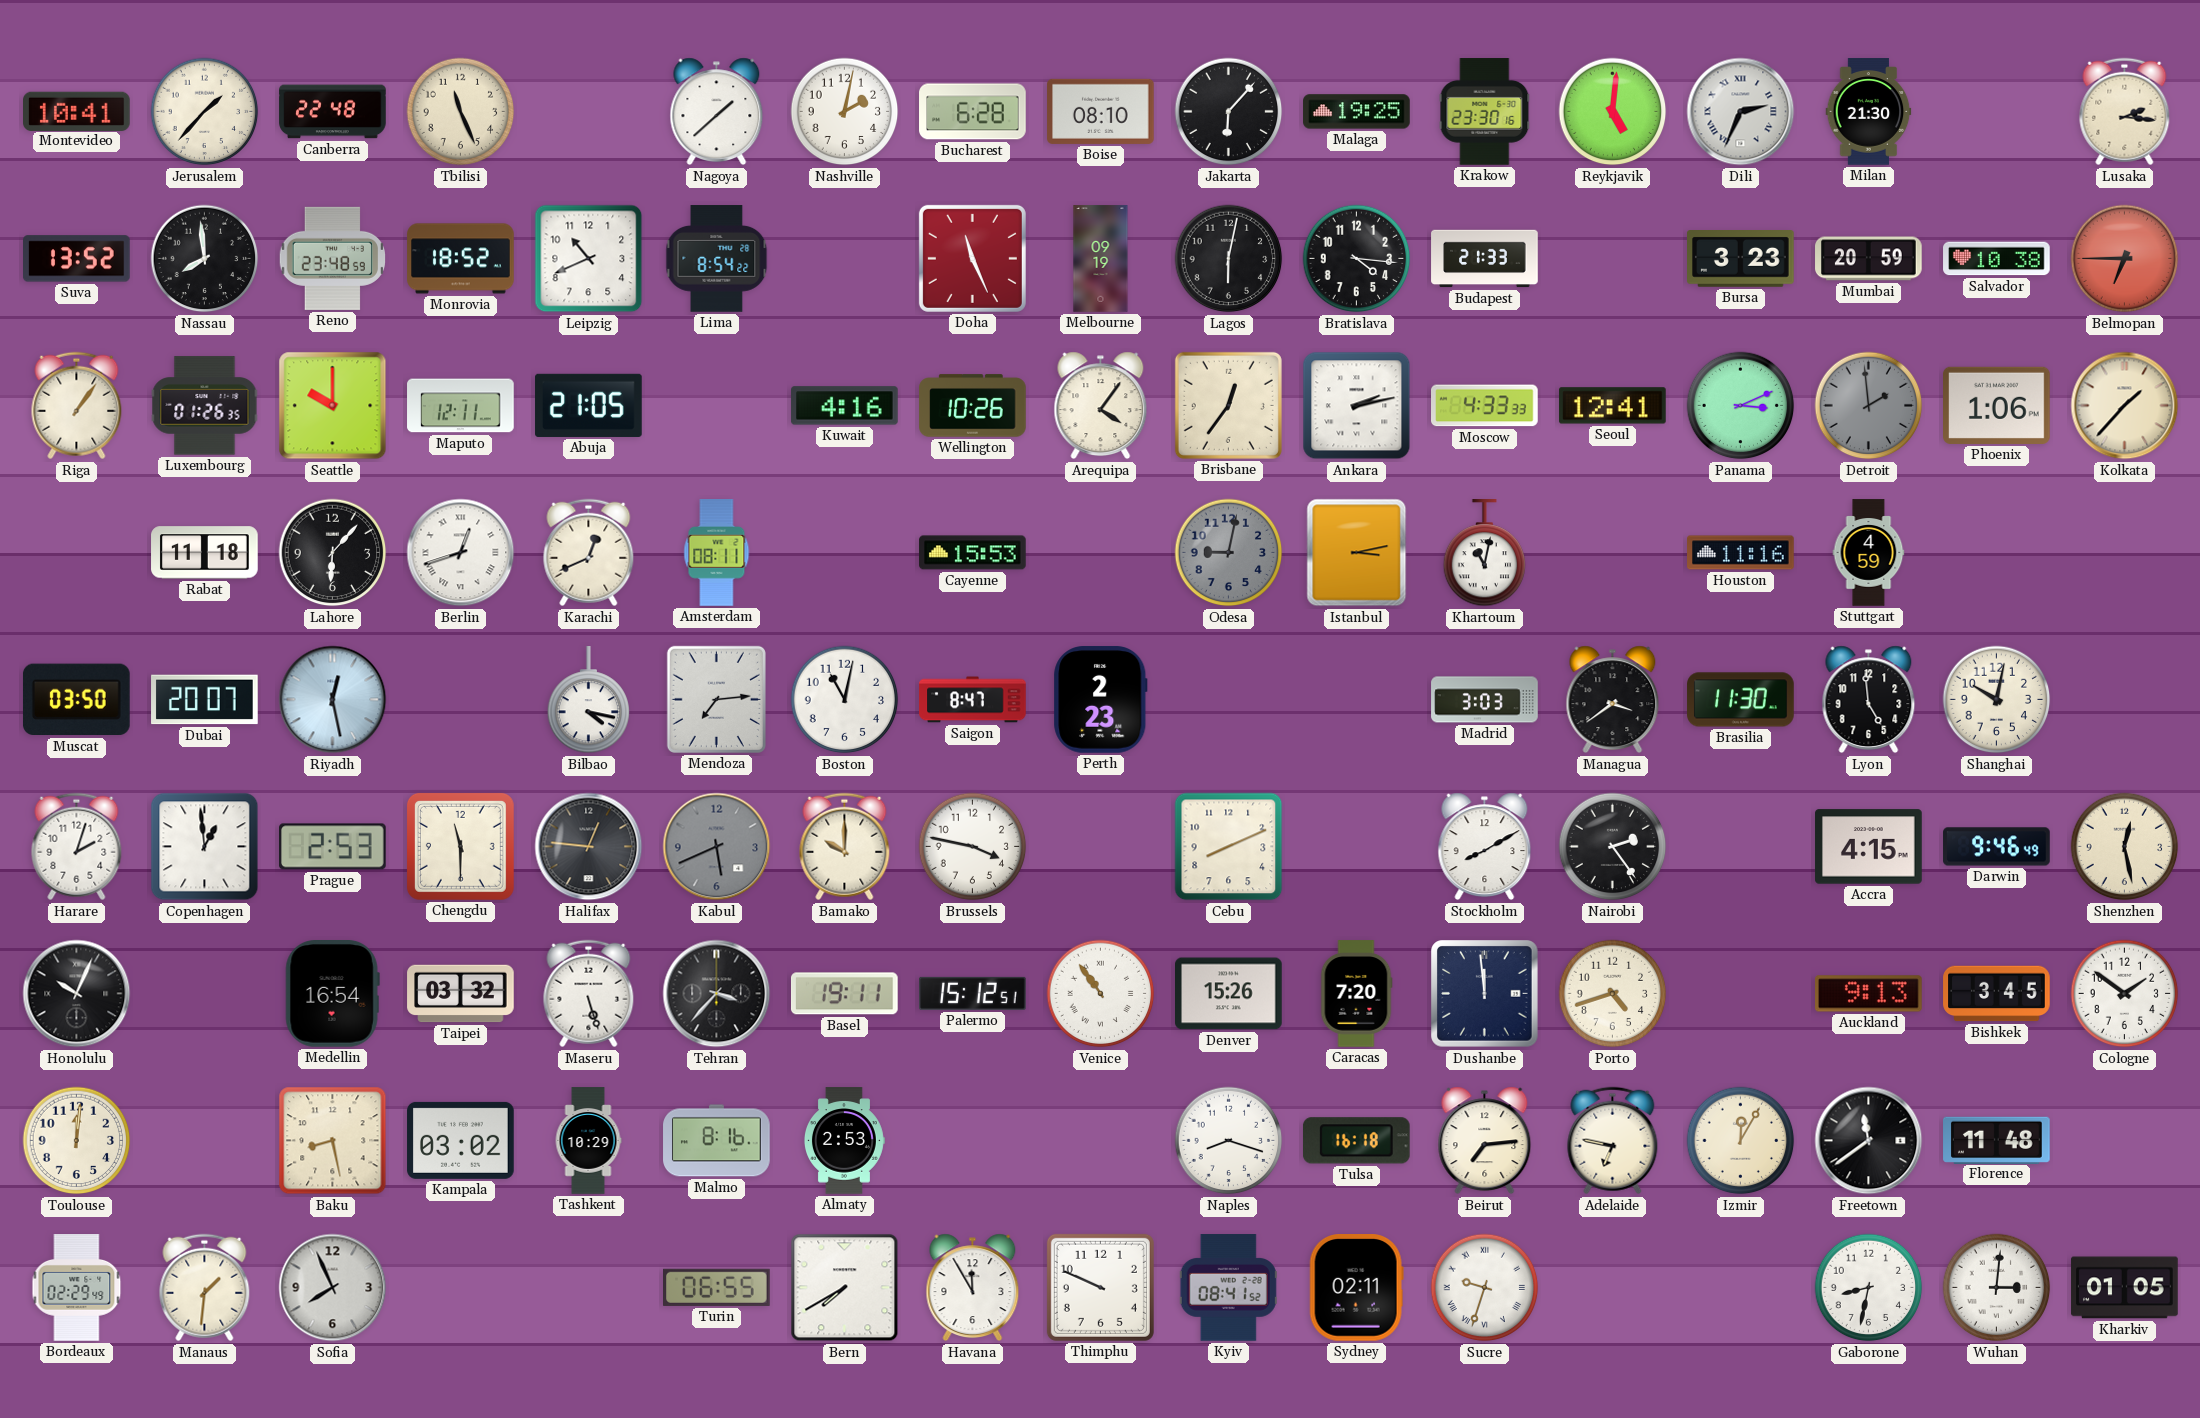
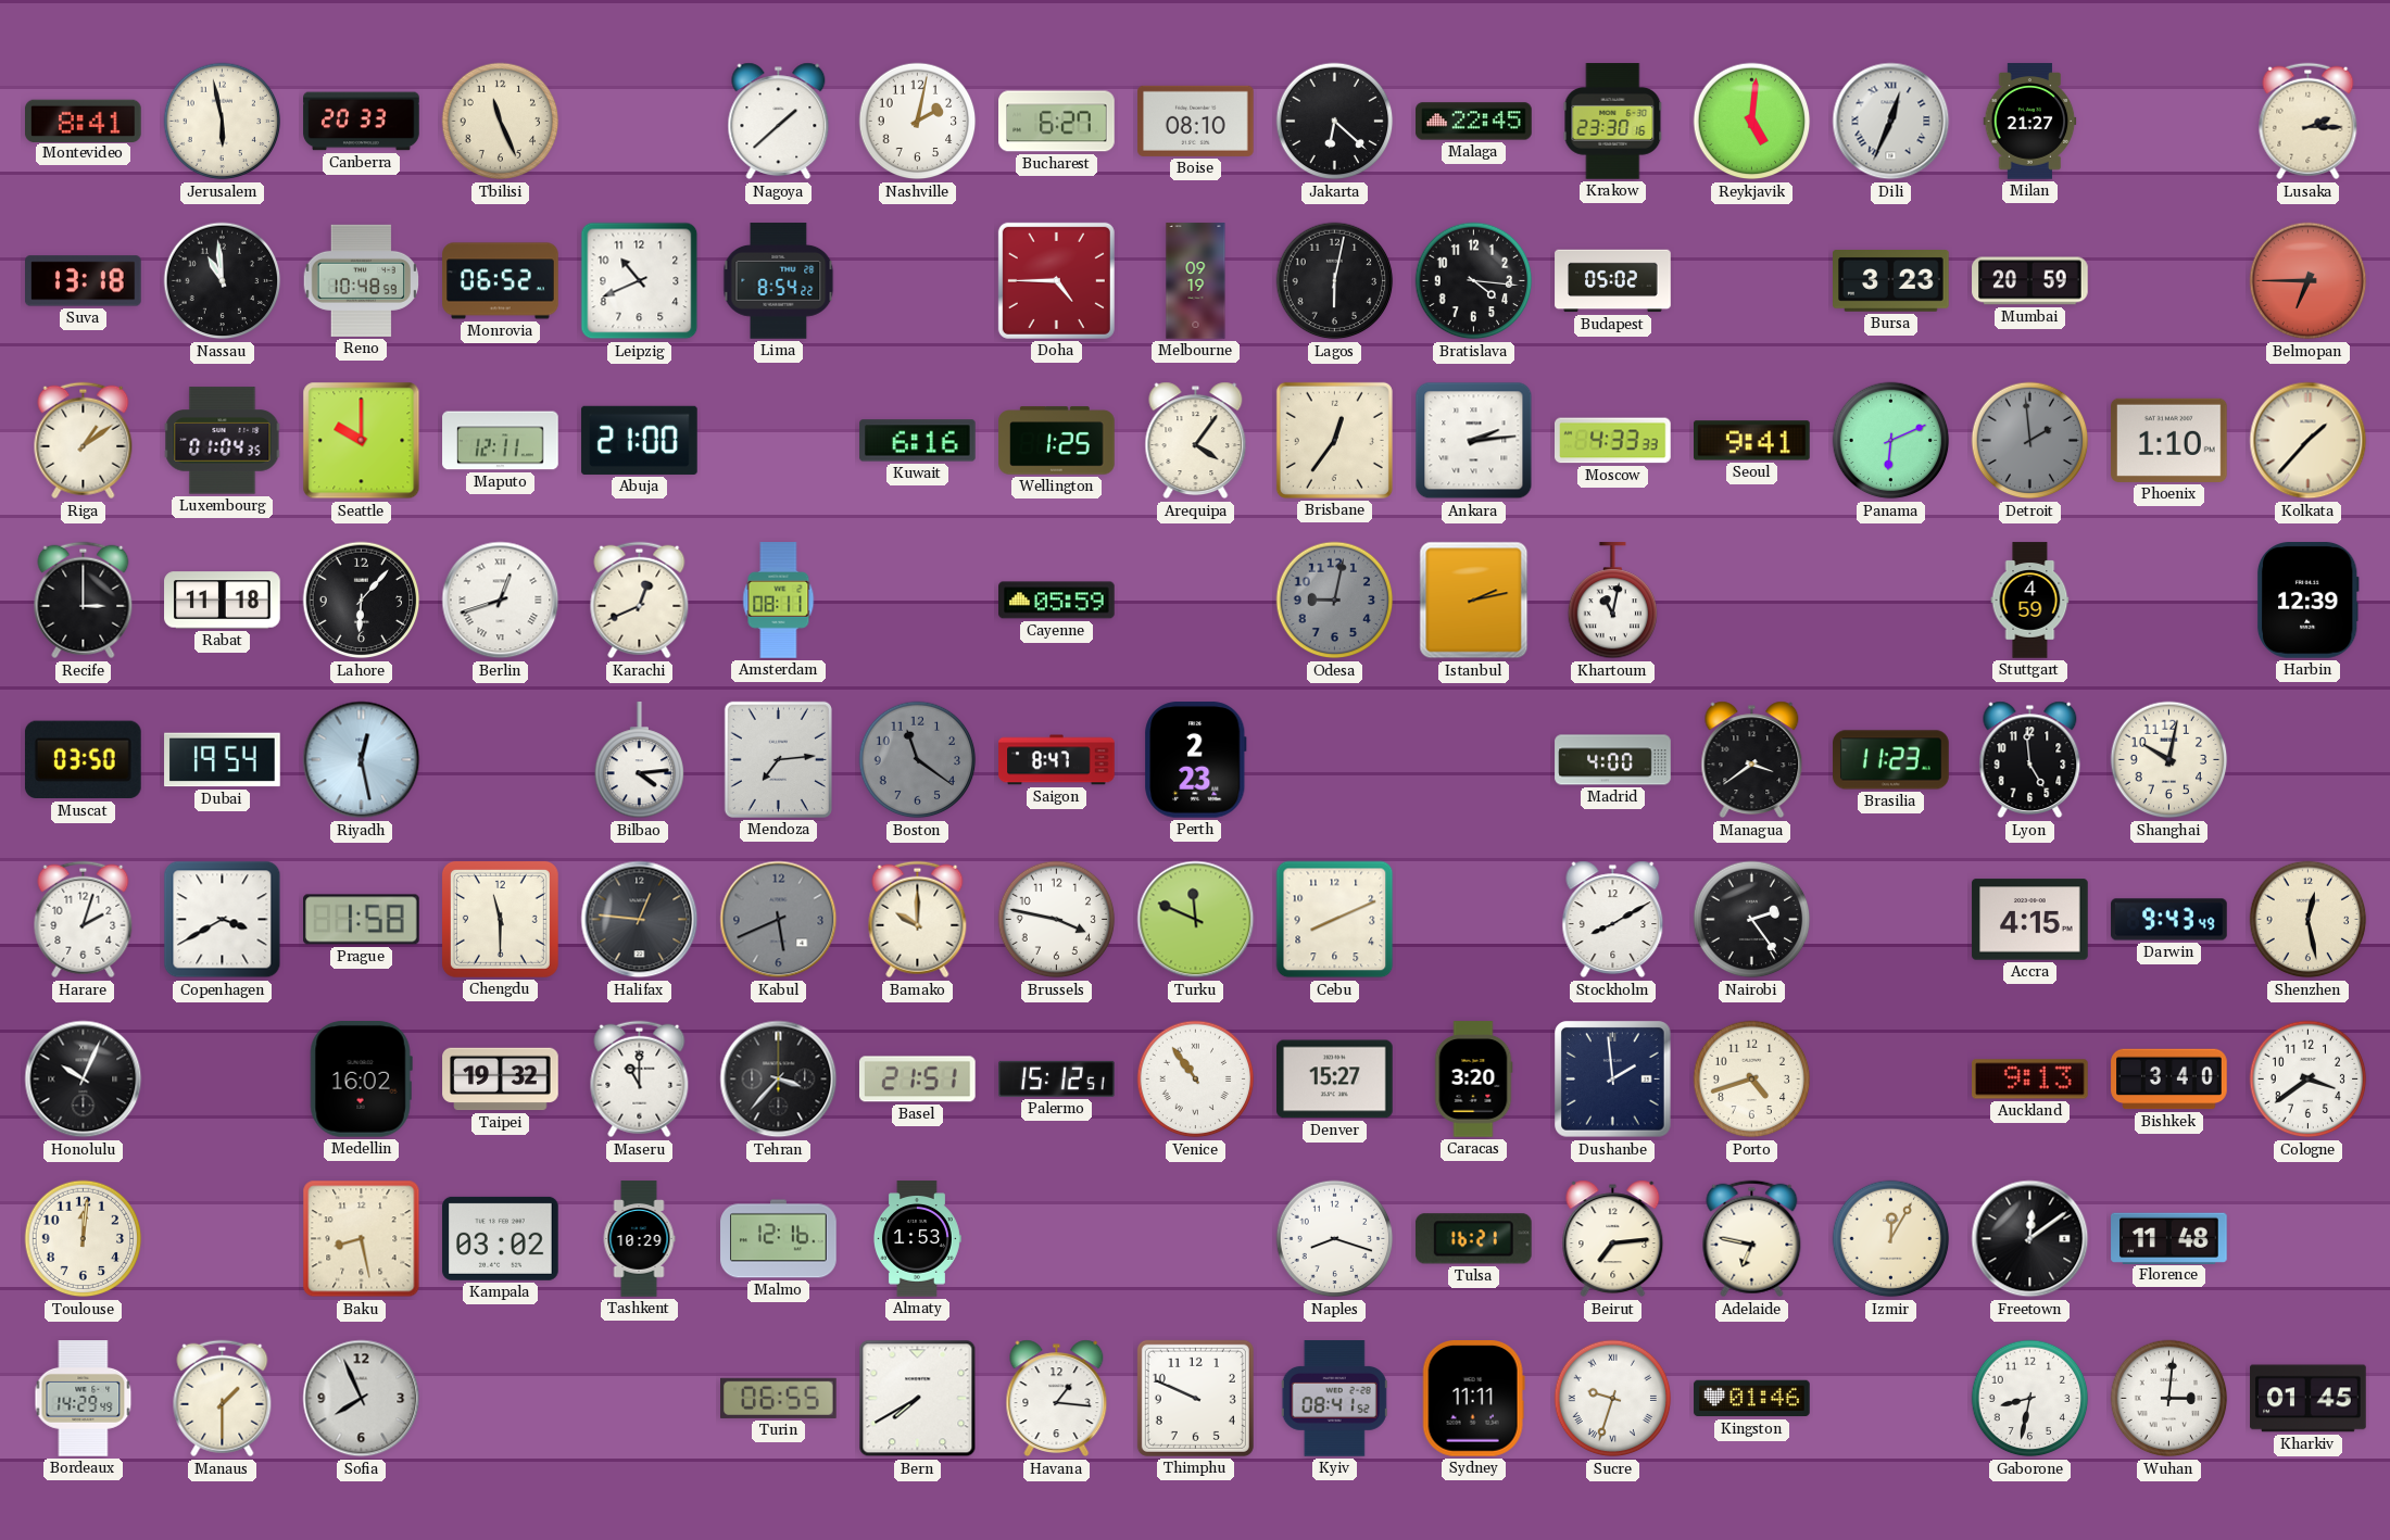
Montevideo: 10:41 -> 8:41 (84, 121)
Jerusalem: 1:37 -> 5:58 (223, 122)
Canberra: 22:48 -> 20:33 (362, 122)
Bucharest: 6:28 -> 6:27 (1057, 122)
Jakarta: 6:07 -> 6:22 (1335, 122)
Malaga: 19:25 -> 22:45 (1474, 122)
Dili: 2:34 -> 12:34 (1891, 122)
Milan: 21:30 -> 21:27 (2030, 122)
Lusaka: 2:16 -> 2:15 (2309, 122)
Suva: 13:52 -> 13:18 (84, 281)
Nassau: 7:59 -> 10:59 (223, 281)
Reno: 23:48 -> 10:48 (361, 280)
Monrovia: 18:52 -> 06:52 (501, 281)
Doha: 11:26 -> 4:45 (1056, 280)
Budapest: 21:33 -> 05:02 (1613, 281)
Salvador: 10:38 -> none (1997, 259)
Riga: 1:06 -> 1:09 (84, 441)
Luxembourg: 01:26 -> 01:04 (223, 441)
Abuja: 21:05 -> 21:00 (640, 440)
Kuwait: 4:16 -> 6:16 (918, 441)
Wellington: 10:26 -> 1:25 (1057, 441)
Ankara: 2:13 -> 2:14 (1474, 441)
Seoul: 12:41 -> 9:41 (1752, 441)
Panama: 3:11 -> 6:11 (1891, 441)
Phoenix: 1:06 -> 1:10 (2169, 440)
Recife: none -> 3:00 (84, 601)
Cayenne: 15:53 -> 05:59 (1057, 601)
Istanbul: 3:13 -> 2:13 (1474, 601)
Houston: 11:16 -> none (1741, 553)
Harbin: none -> 12:39 (2307, 601)
Dubai: 20:07 -> 19:54 (223, 760)
Bilbao: 4:17 -> 4:14 (640, 760)
Boston: 11:02 -> 11:21 (918, 760)
Boston dial: white -> grey (918, 760)
Madrid: 3:03 -> 4:00 (1613, 760)
Brasilia: 11:30 -> 11:23 (1891, 760)
Copenhagen: 12:59 -> 3:40 (223, 920)
Prague: 2:53 -> 1:58 (362, 920)
Turku: none -> 11:49 (1196, 920)
Darwin: 9:46 -> 9:43 (2169, 920)
Medellin: 16:54 -> 16:02 (361, 1080)
Taipei: 03:32 -> 19:32 (501, 1080)
Maseru: 5:27 -> 11:00 (640, 1080)
Basel: 19:11 -> 21:51 (917, 1080)
Denver: 15:26 -> 15:27 (1335, 1080)
Caracas: 7:20 -> 3:20 (1473, 1080)
Dushanbe: 11:59 -> 1:59 (1613, 1080)
Bishkek: 3:45 -> 3:40 (2169, 1080)
Cologne: 1:51 -> 3:39 (2309, 1080)
Malmo: 8:16 -> 12:16 (779, 1239)
Almaty: 2:53 -> 1:53 (917, 1239)
Tulsa: 16:18 -> 16:21 (1473, 1239)
Freetown: 11:39 -> 12:09 (2030, 1239)
Bordeaux: 02:29 -> 14:29 (84, 1399)
Manaus: 1:31 -> 1:30 (223, 1399)
Havana: 11:55 -> 1:16 (1057, 1399)
Sydney: 02:11 -> 11:11 (1473, 1399)
Kingston: none -> 01:46 (1752, 1399)
Kharkiv: 01:05 -> 01:45 (2309, 1399)
